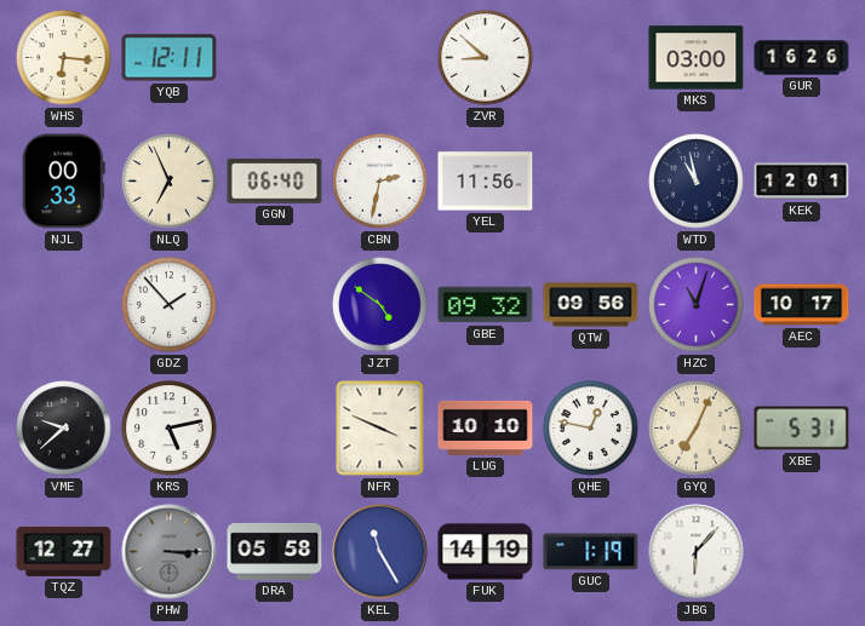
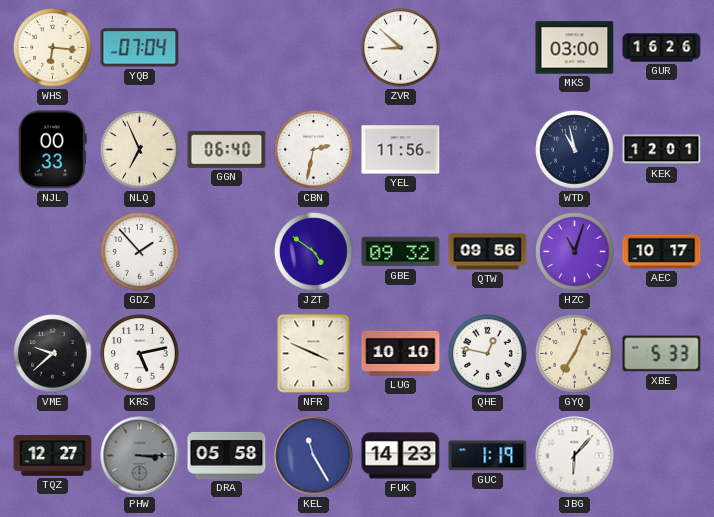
YQB: 12:11 -> 07:04 (140, 48)
XBE: 5:31 -> 5:33 (662, 354)
FUK: 14:19 -> 14:23 (401, 456)
